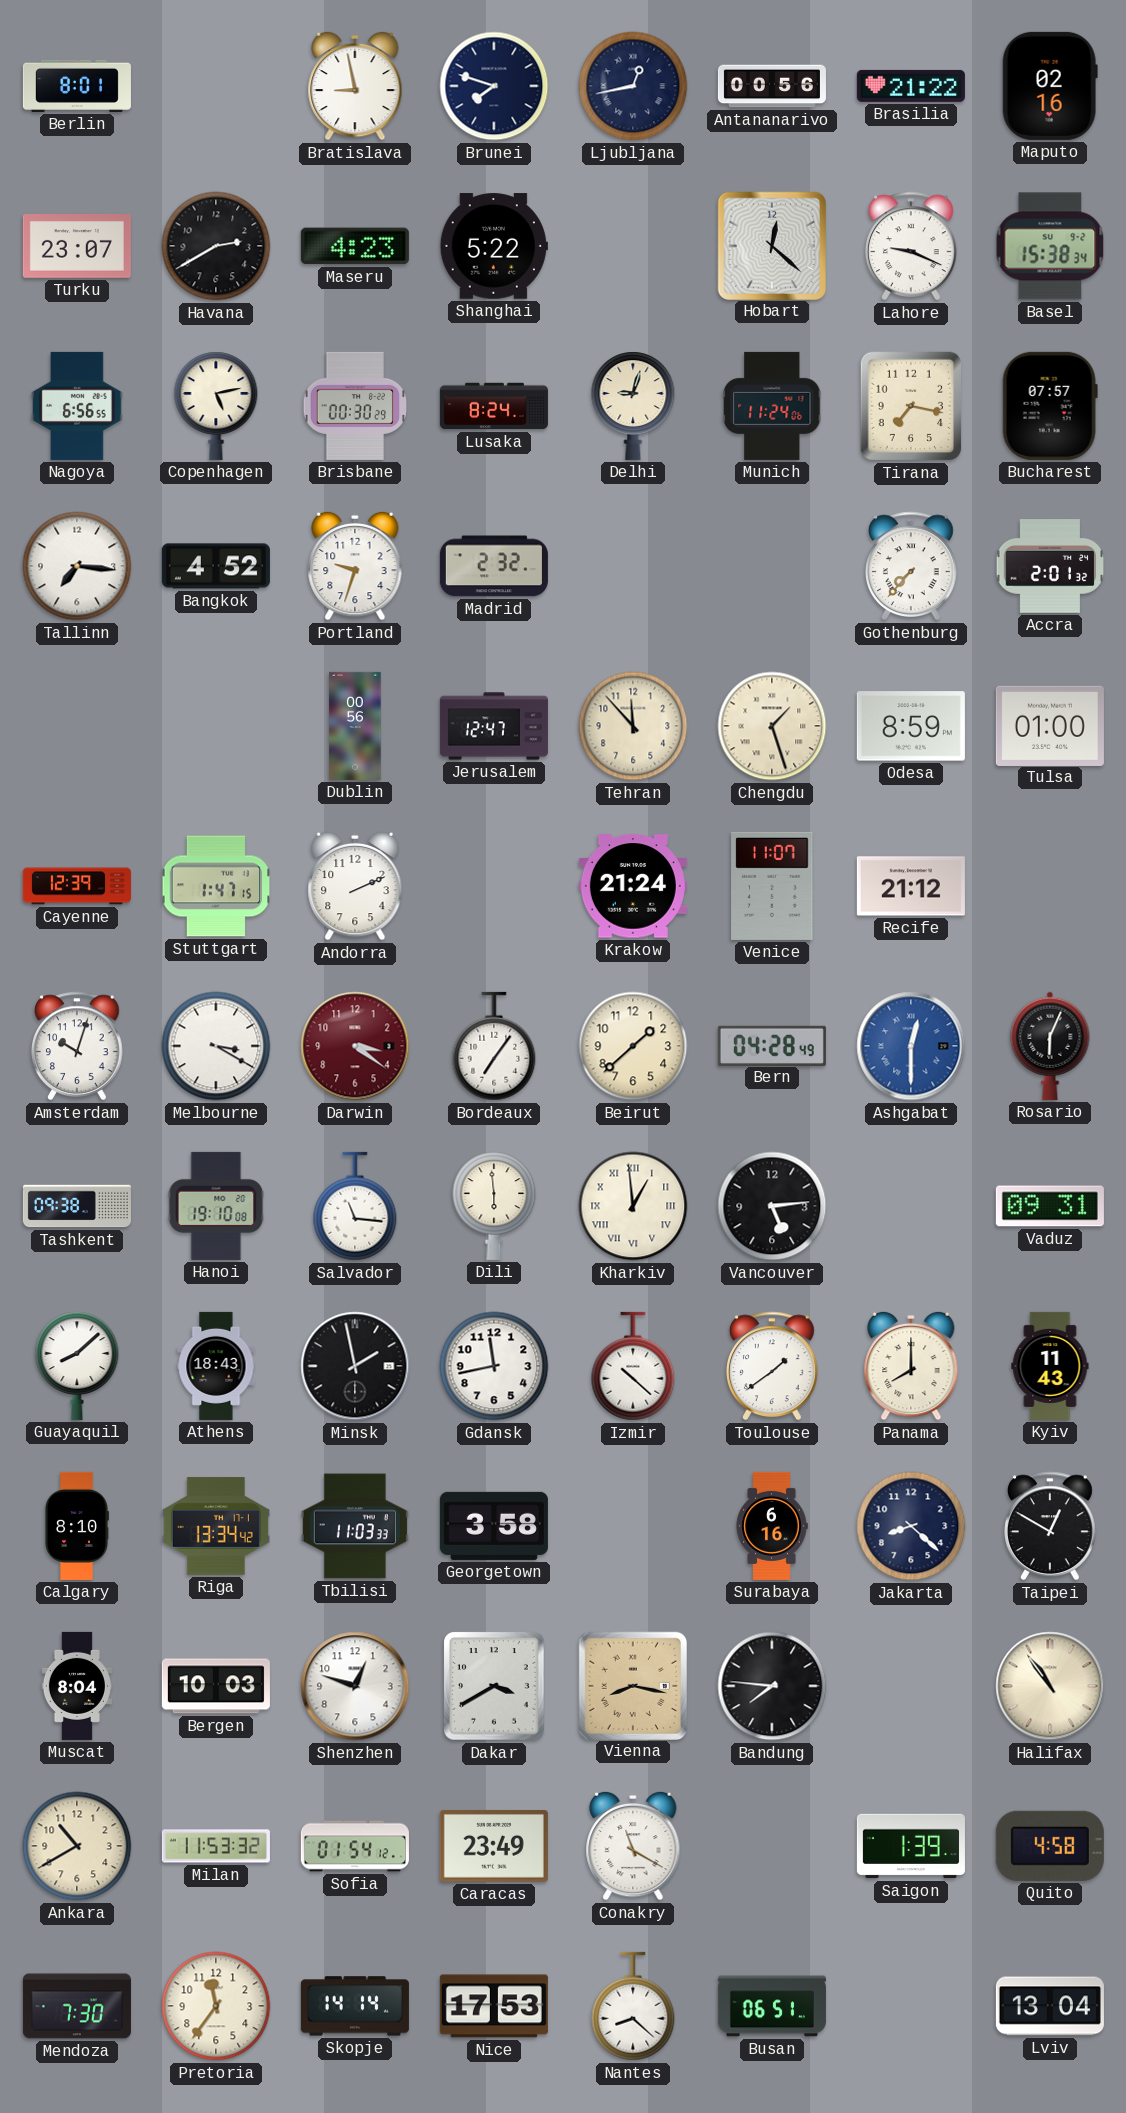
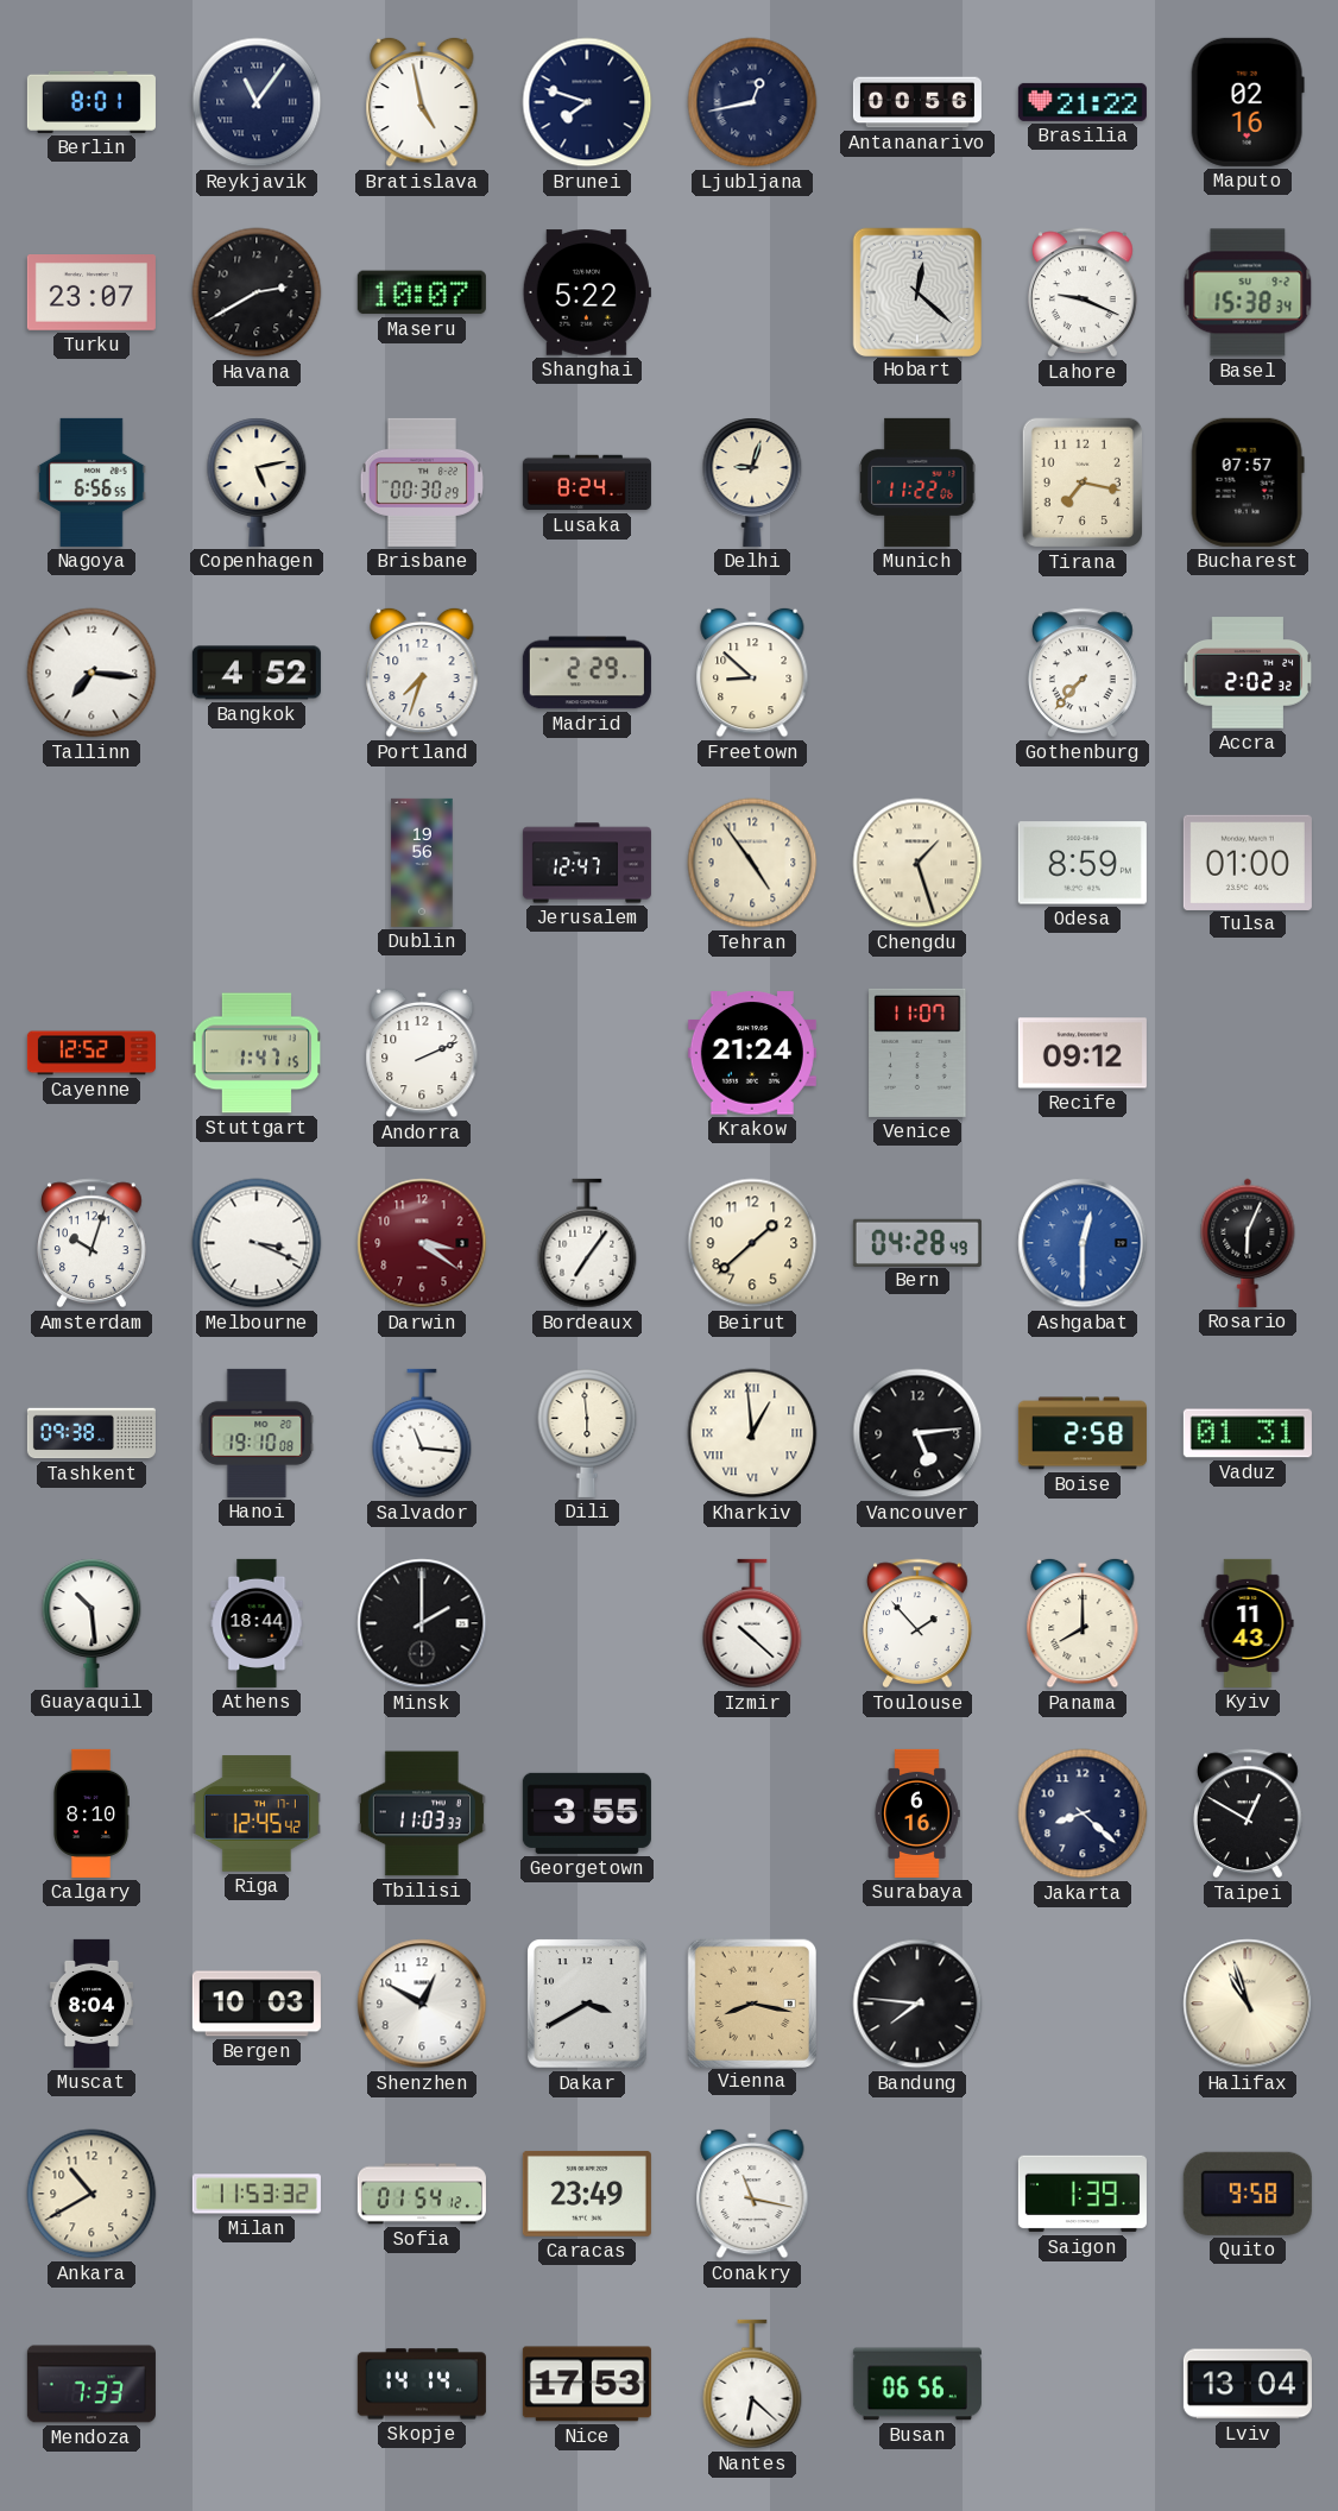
Reykjavik: none -> 11:06 (257, 102)
Bratislava: 8:58 -> 4:58 (422, 102)
Maseru: 4:23 -> 10:07 (422, 292)
Munich: 11:24 -> 11:22 (917, 482)
Portland: 9:33 -> 7:33 (422, 673)
Madrid: 2:32 -> 2:29 (587, 673)
Freetown: none -> 8:52 (752, 673)
Accra: 2:01 -> 2:02 (1248, 673)
Dublin: 00:56 -> 19:56 (422, 863)
Tehran: 11:53 -> 4:54 (752, 863)
Cayenne: 12:39 -> 12:52 (91, 1053)
Recife: 21:12 -> 09:12 (1083, 1053)
Melbourne: 3:20 -> 3:19 (257, 1243)
Boise: none -> 2:58 (1083, 1433)
Vaduz: 09:31 -> 01:31 (1248, 1433)
Guayaquil: 8:08 -> 10:29 (91, 1623)
Athens: 18:43 -> 18:44 (257, 1623)
Minsk: 1:58 -> 2:00 (422, 1623)
Gdansk: 11:43 -> none (494, 1366)
Toulouse: 1:39 -> 1:53 (919, 1623)
Riga: 13:34 -> 12:45 (257, 1813)
Georgetown: 3:58 -> 3:55 (587, 1813)
Shenzhen: 12:48 -> 12:50 (422, 2004)
Halifax: 10:54 -> 10:57 (1248, 2004)
Conakry: 11:20 -> 11:17 (752, 2194)
Quito: 4:58 -> 9:58 (1248, 2194)
Mendoza: 7:30 -> 7:33 (91, 2384)
Pretoria: 11:36 -> none (216, 2006)
Nantes: 8:22 -> 6:22 (752, 2384)
Busan: 06:51 -> 06:56 (917, 2384)
